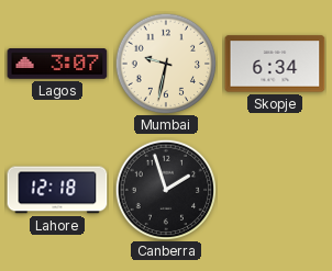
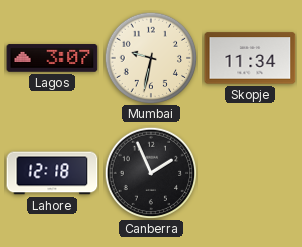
Skopje: 6:34 -> 11:34 (250, 58)
Canberra: 1:57 -> 1:56 (151, 173)
